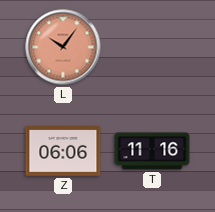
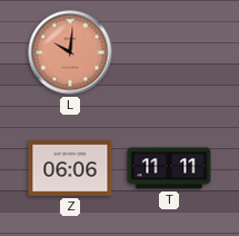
L: 10:06 -> 10:01 (70, 52)
T: 11:16 -> 11:11 (169, 168)
